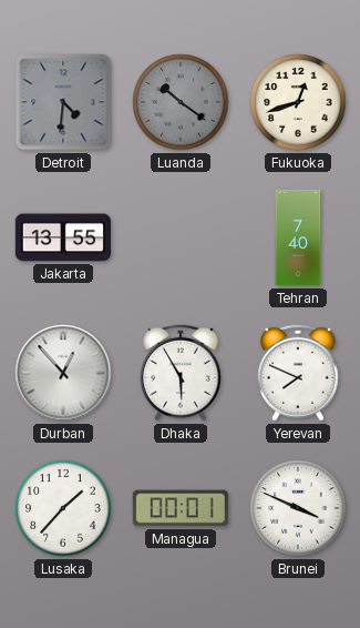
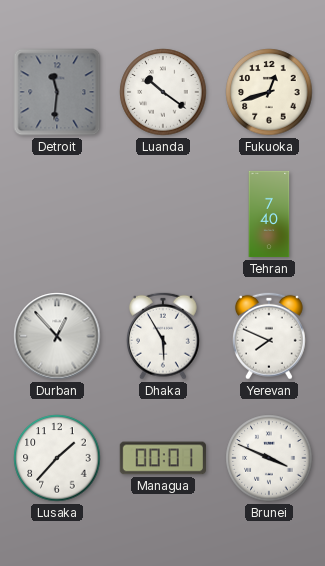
Detroit: 4:31 -> 11:31 (57, 92)
Luanda dial: grey -> white (163, 92)
Jakarta: 13:55 -> none (62, 237)
